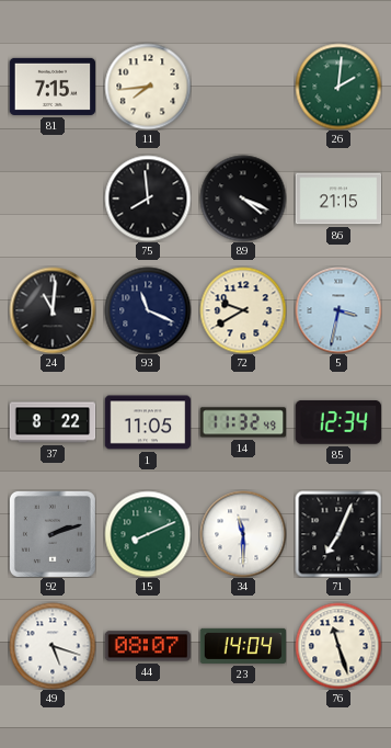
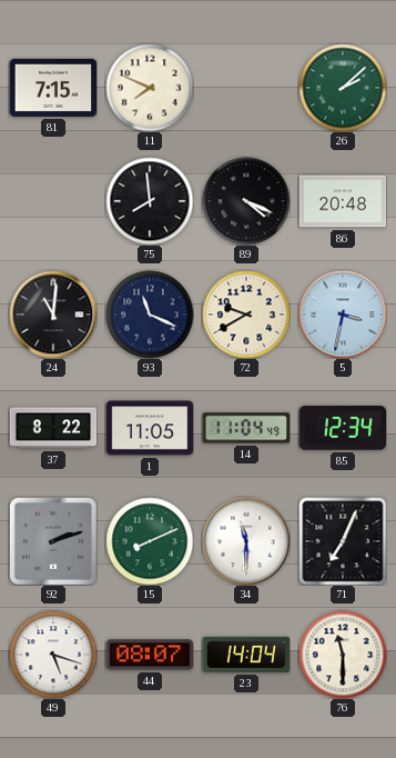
11: 7:44 -> 7:49 (150, 88)
26: 2:01 -> 2:08 (343, 88)
86: 21:15 -> 20:48 (343, 201)
14: 11:32 -> 11:04 (246, 428)
76: 11:27 -> 11:30 (343, 655)
